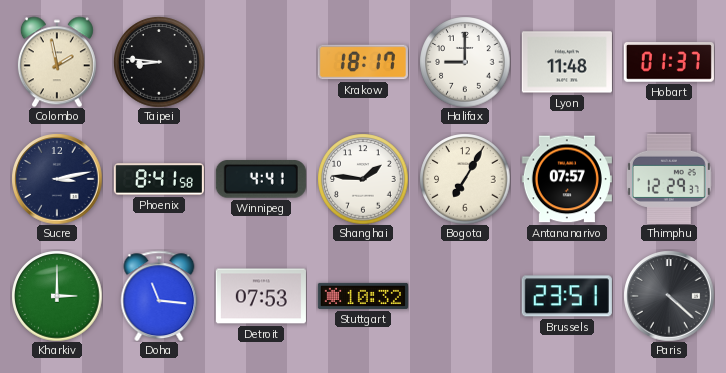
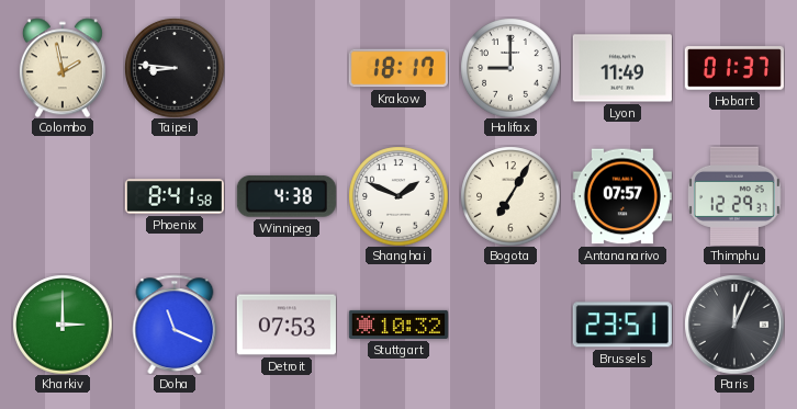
Lyon: 11:48 -> 11:49 (622, 68)
Sucre: 3:13 -> none (57, 179)
Winnipeg: 4:41 -> 4:38 (287, 196)
Shanghai: 1:46 -> 1:49 (398, 196)
Doha: 11:16 -> 11:19 (175, 325)
Paris: 4:22 -> 12:04 (734, 325)
